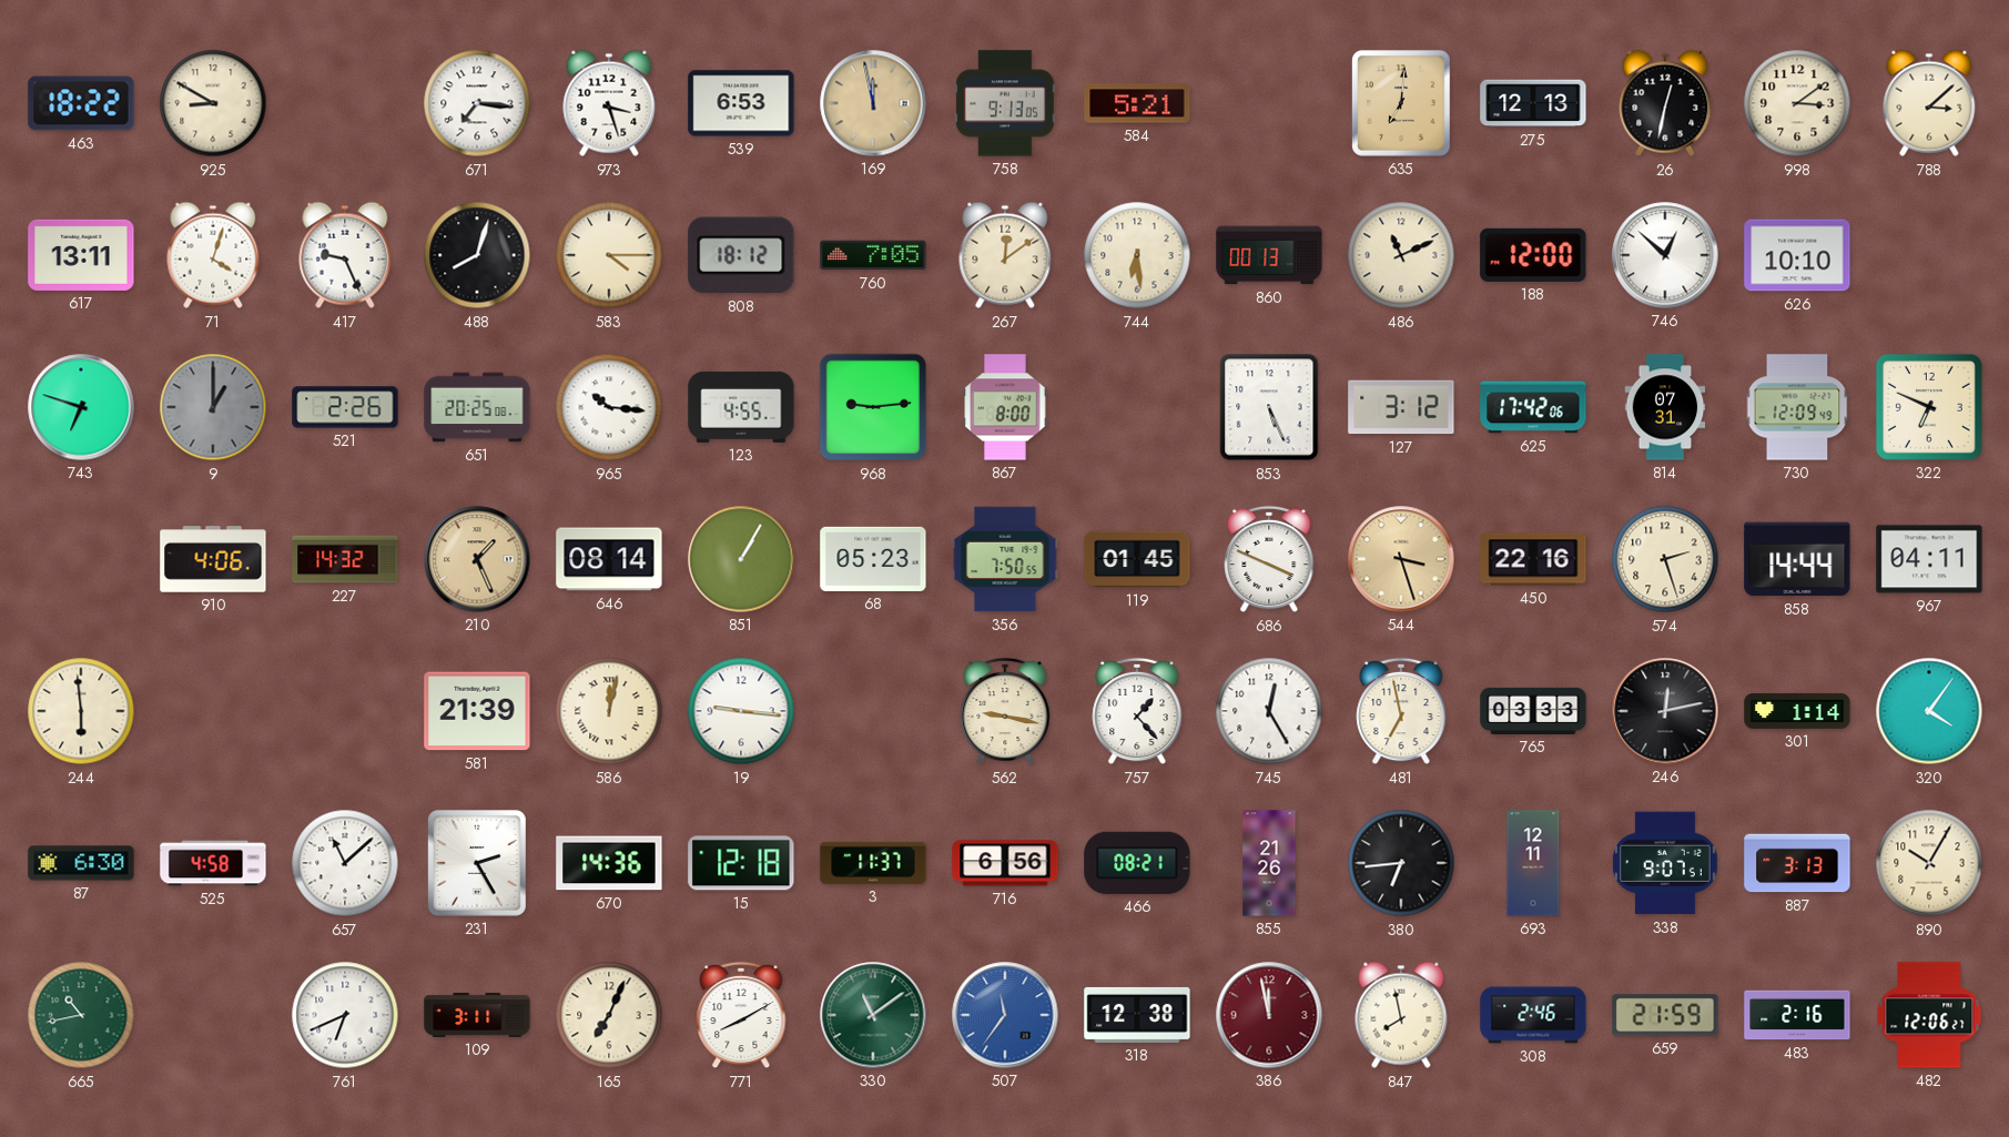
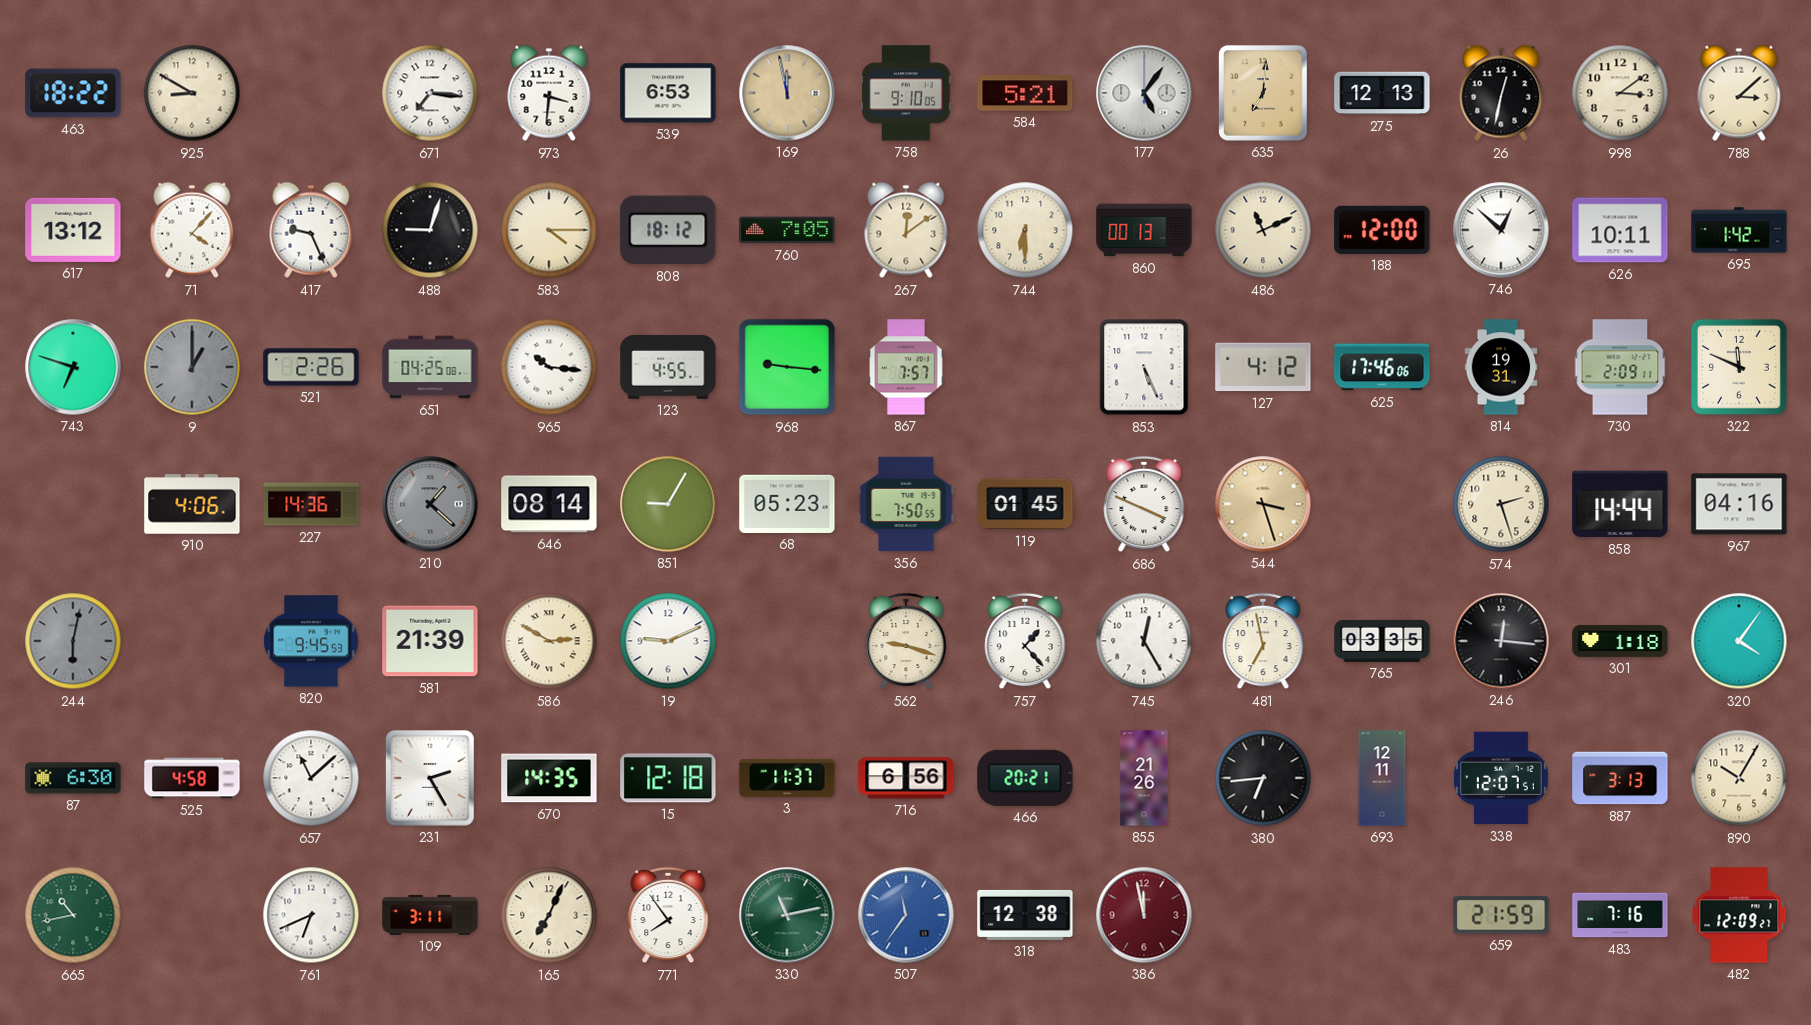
973: 3:27 -> 3:31 (549, 93)
758: 9:13 -> 9:10 (906, 93)
177: none -> 5:06 (1144, 93)
617: 13:11 -> 13:12 (73, 230)
71: 4:03 -> 4:07 (192, 230)
488: 8:03 -> 9:03 (430, 230)
744: 6:29 -> 6:30 (1025, 230)
626: 10:10 -> 10:11 (1620, 230)
695: none -> 1:42 (1739, 230)
651: 20:25 -> 04:25 (430, 367)
968: 9:14 -> 9:16 (787, 367)
867: 8:00 -> 7:57 (906, 367)
127: 3:12 -> 4:12 (1263, 367)
625: 17:42 -> 17:46 (1382, 367)
814: 07:31 -> 19:31 (1501, 367)
730: 12:09 -> 2:09 (1620, 367)
322: 6:49 -> 11:49 (1739, 367)
227: 14:32 -> 14:36 (311, 504)
210: 1:26 -> 1:22 (430, 504)
210 dial: champagne -> grey (430, 504)
851: 1:05 -> 9:05 (668, 504)
450: 22:16 -> none (1533, 559)
967: 04:11 -> 04:16 (1739, 504)
244: 5:59 -> 6:02 (73, 641)
244 dial: cream -> grey (73, 641)
820: none -> 9:45 (311, 641)
586: 12:02 -> 2:50 (549, 641)
19: 9:16 -> 9:11 (668, 641)
562: 9:17 -> 9:18 (906, 641)
765: 03:33 -> 03:35 (1382, 641)
246: 12:13 -> 12:16 (1501, 641)
301: 1:14 -> 1:18 (1620, 641)
670: 14:36 -> 14:35 (549, 778)
466: 08:21 -> 20:21 (1025, 778)
338: 9:07 -> 12:07 (1501, 778)
771: 8:10 -> 7:54 (668, 915)
330: 11:09 -> 11:13 (787, 915)
847: 7:58 -> none (1401, 1015)
308: 2:46 -> none (1533, 1015)
483: 2:16 -> 7:16 (1620, 915)
482: 12:06 -> 12:09 (1739, 915)
